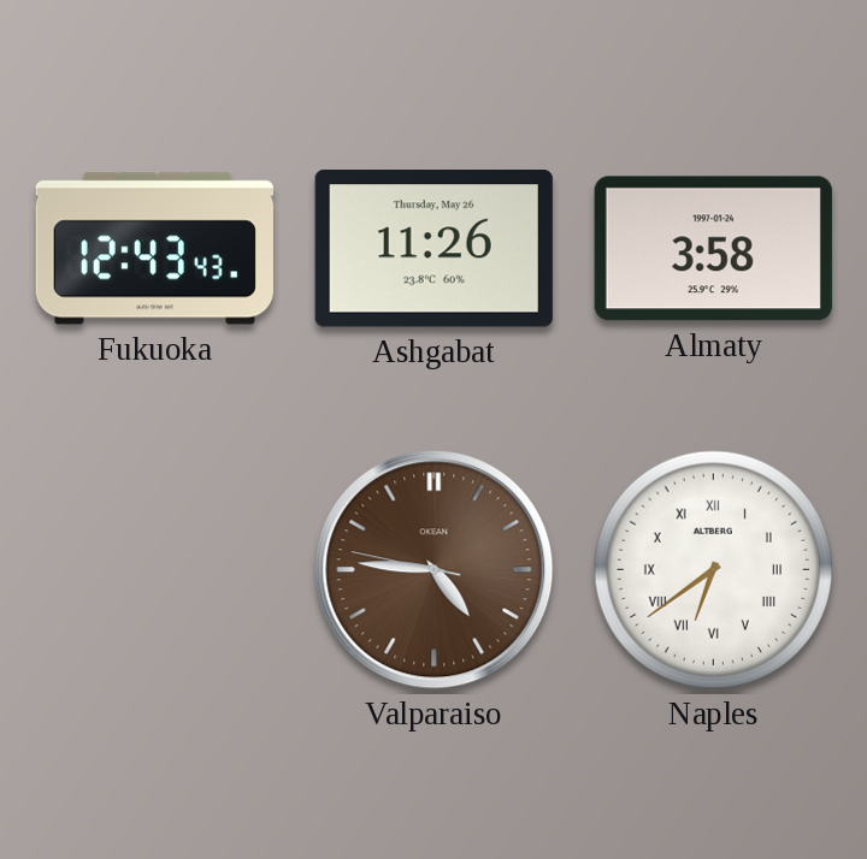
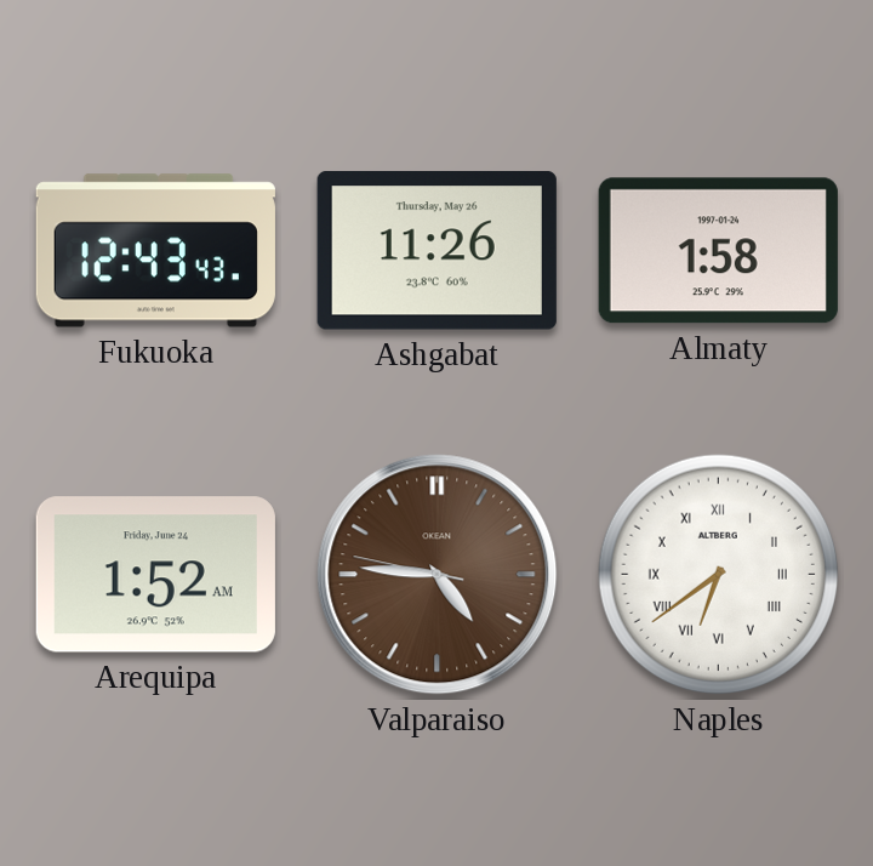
Almaty: 3:58 -> 1:58 (718, 251)
Arequipa: none -> 1:52 (155, 575)
